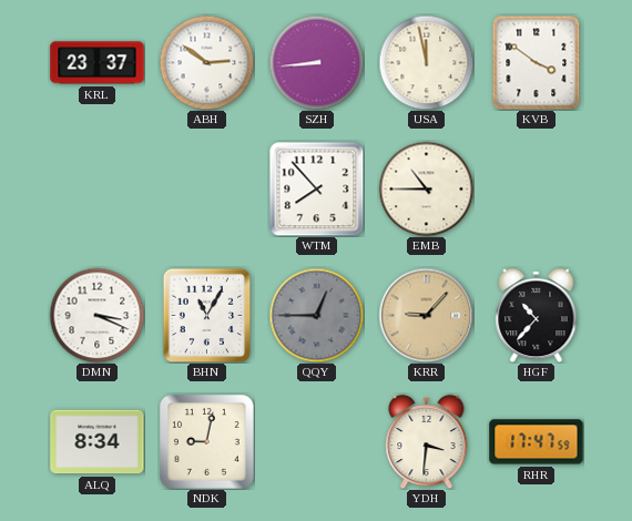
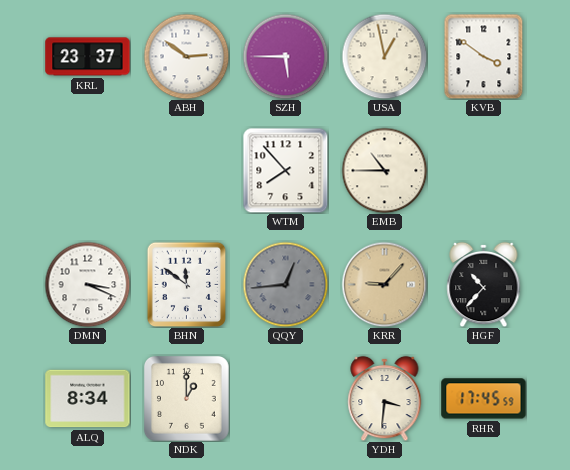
SZH: 8:44 -> 5:45 (285, 56)
USA: 11:58 -> 12:58 (384, 56)
BHN: 11:05 -> 11:51 (187, 284)
QQY: 12:45 -> 12:44 (285, 284)
NDK: 9:02 -> 1:00 (186, 398)
RHR: 17:47 -> 17:45 (484, 399)
